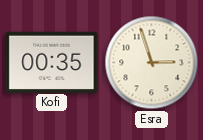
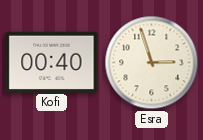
Kofi: 00:35 -> 00:40 (52, 62)
